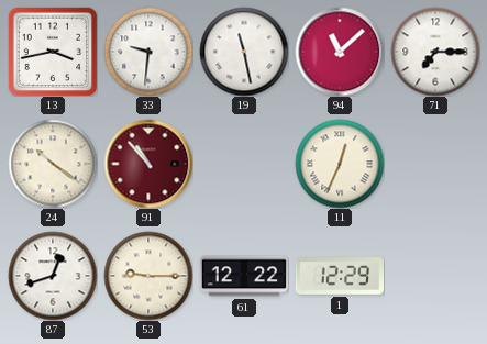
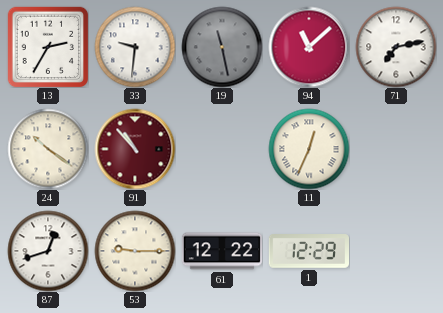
13: 3:43 -> 2:35 (48, 47)
19 dial: white -> grey (222, 47)
71: 7:15 -> 7:13 (396, 47)
